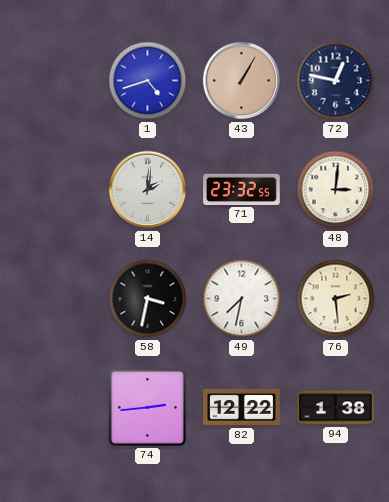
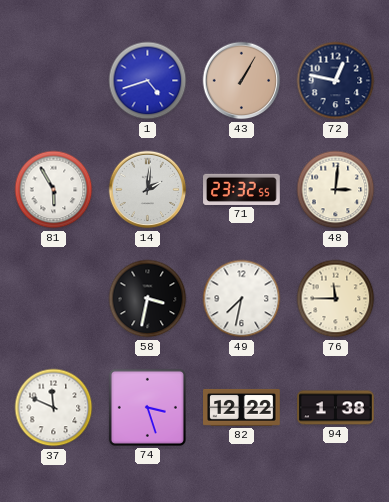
81: none -> 5:55 (54, 190)
76: 2:29 -> 11:45 (336, 299)
37: none -> 11:49 (54, 408)
74: 2:44 -> 3:27 (147, 407)
